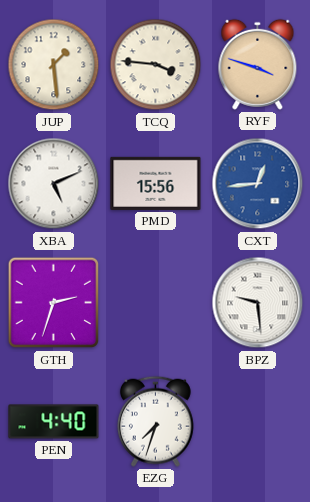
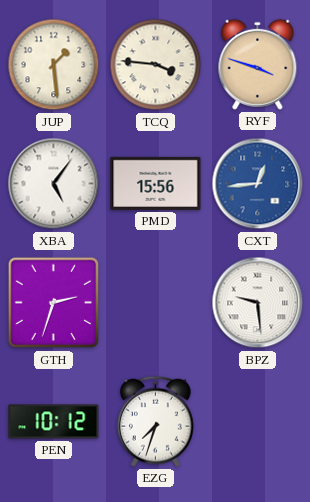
XBA: 5:11 -> 5:06 (54, 184)
PEN: 4:40 -> 10:12 (54, 422)
